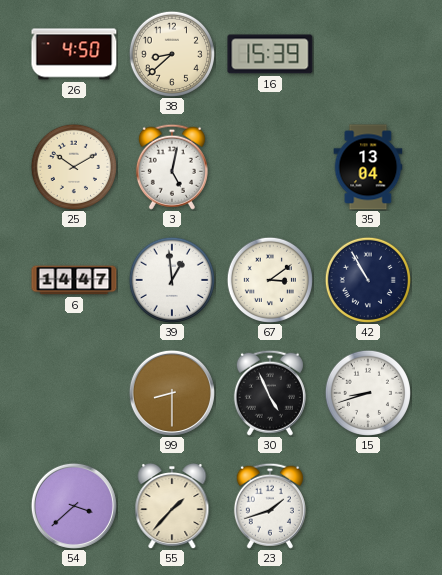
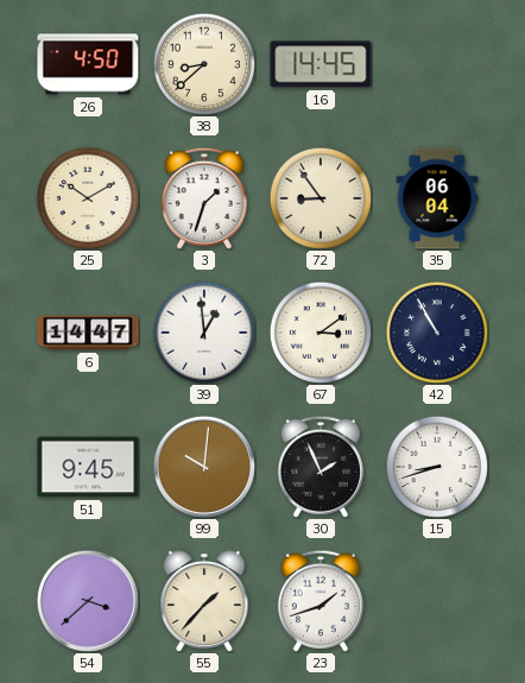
16: 15:39 -> 14:45 (321, 64)
3: 5:02 -> 1:33 (204, 198)
72: none -> 8:54 (321, 198)
35: 13:04 -> 06:04 (437, 198)
51: none -> 9:45 (88, 467)
99: 8:30 -> 10:01 (204, 467)
30: 4:56 -> 1:56 (321, 467)
